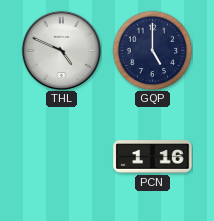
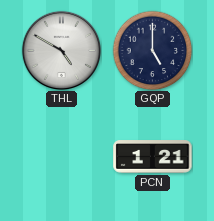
THL: 4:49 -> 4:50 (61, 50)
PCN: 1:16 -> 1:21 (153, 157)
